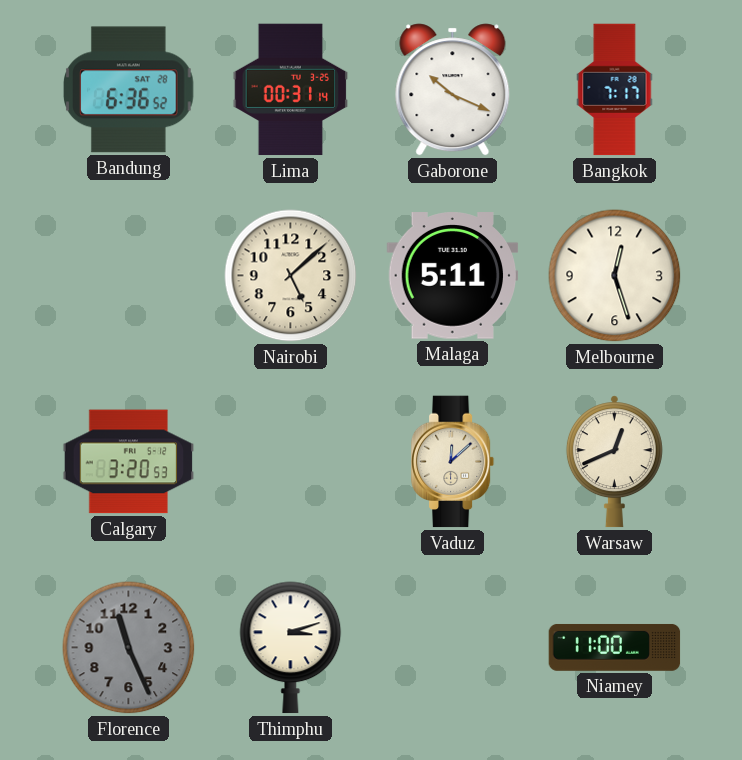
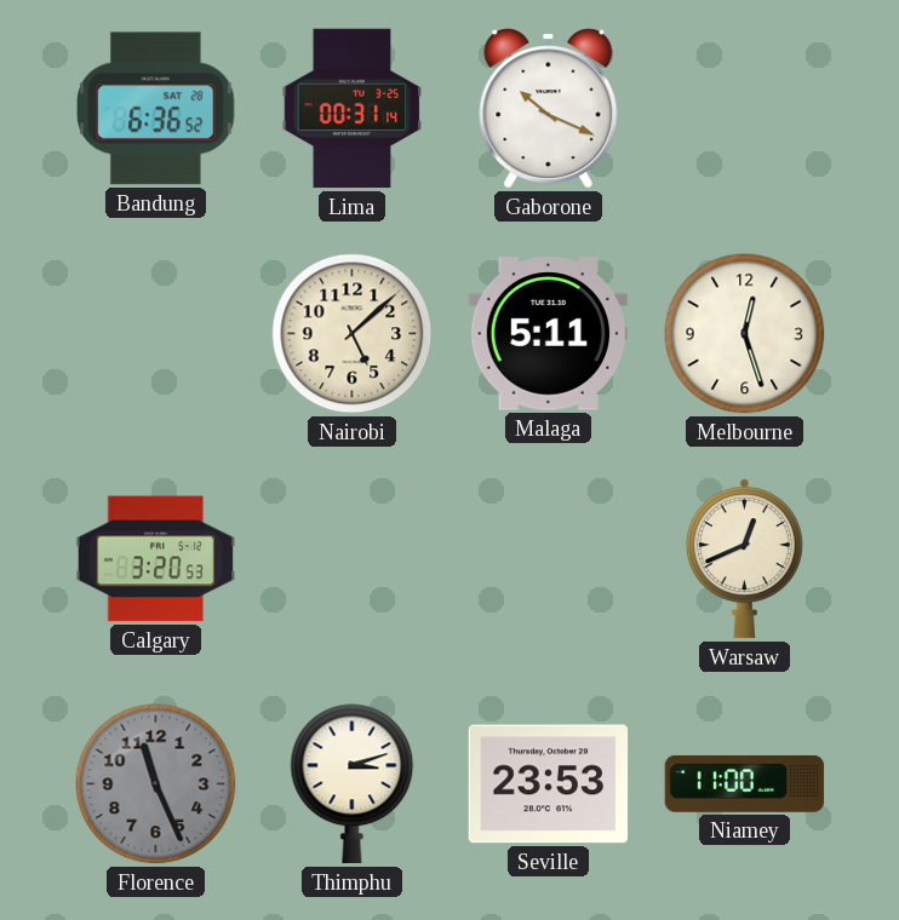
Bangkok: 7:17 -> none (615, 90)
Vaduz: 12:08 -> none (453, 462)
Seville: none -> 23:53 (549, 784)
